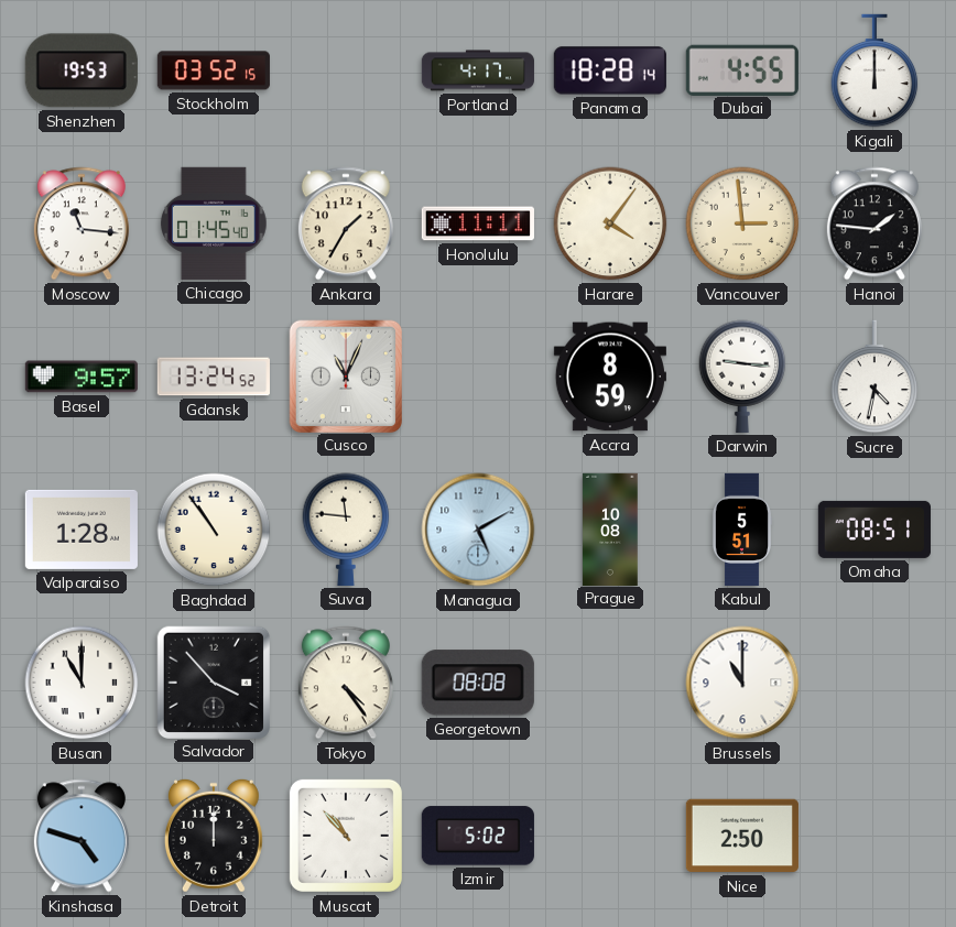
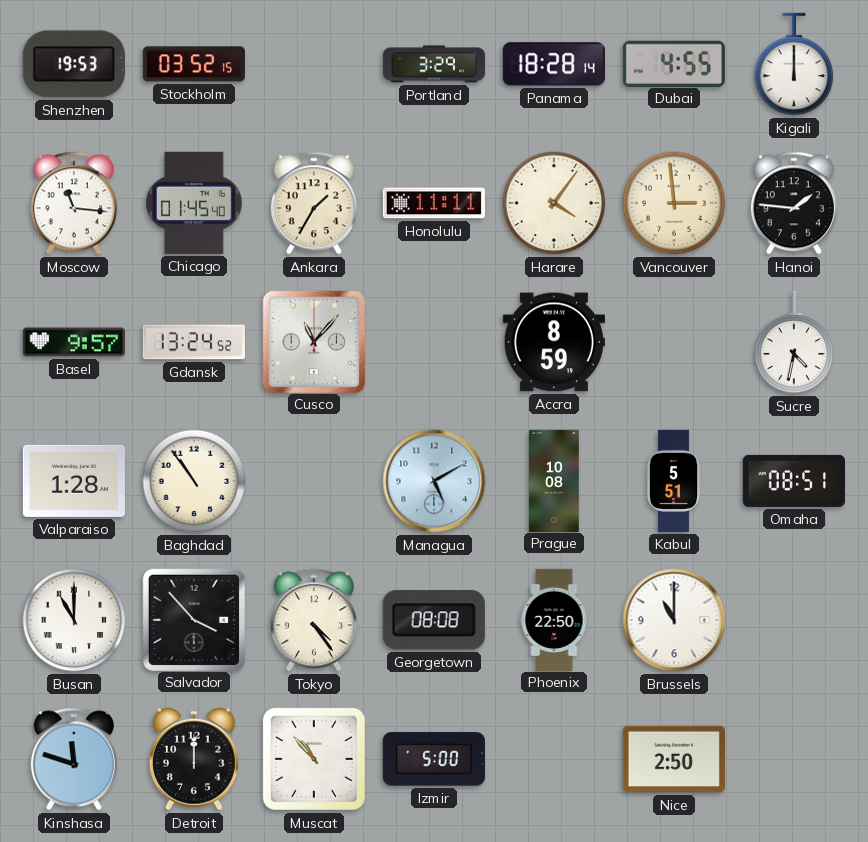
Portland: 4:17 -> 3:29 (434, 64)
Cusco: 11:04 -> 11:07 (313, 341)
Darwin: 9:16 -> none (742, 377)
Suva: 11:46 -> none (346, 530)
Phoenix: none -> 22:50 (554, 619)
Kinshasa: 4:48 -> 11:48 (74, 759)
Izmir: 5:02 -> 5:00 (434, 759)
